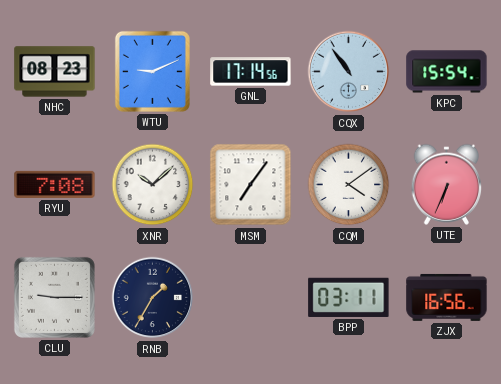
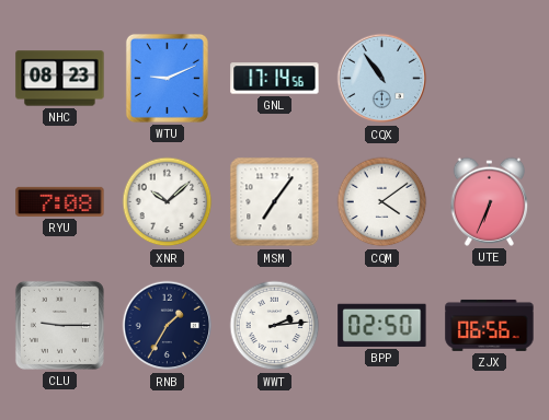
KPC: 15:54 -> none (447, 72)
WWT: none -> 2:14 (275, 326)
BPP: 03:11 -> 02:50 (382, 325)
ZJX: 16:56 -> 06:56 (490, 325)
